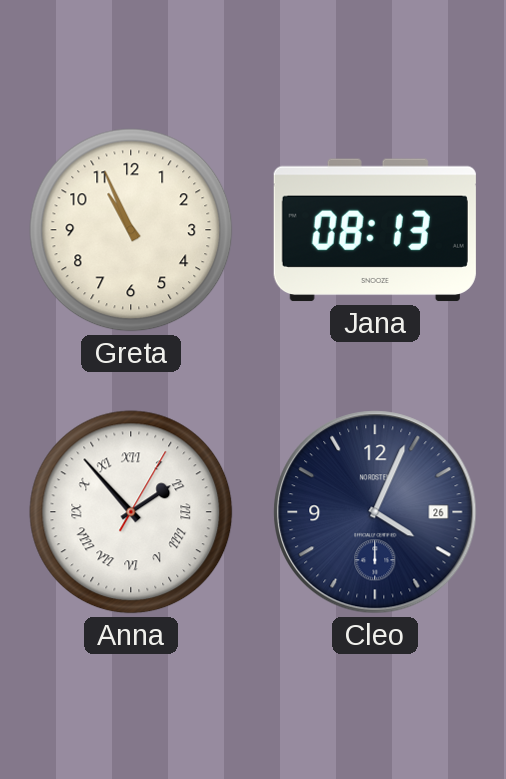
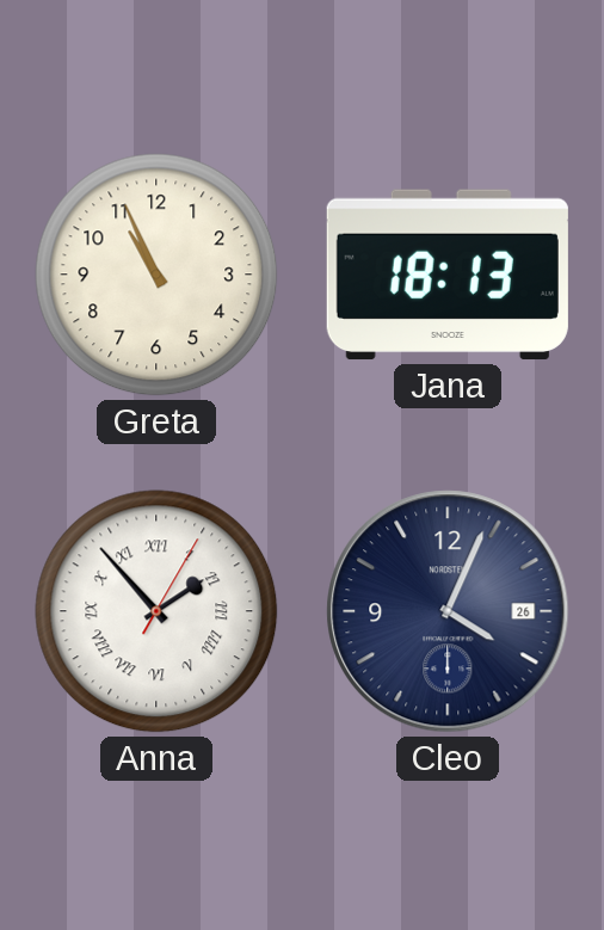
Jana: 08:13 -> 18:13 (448, 275)
